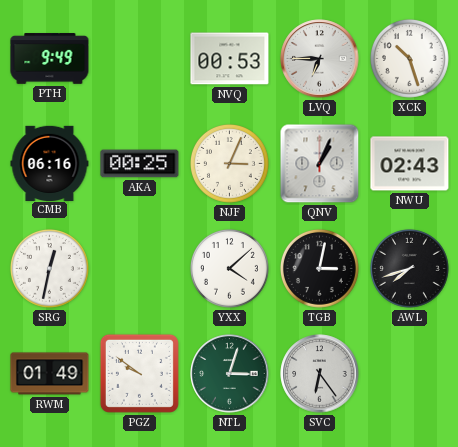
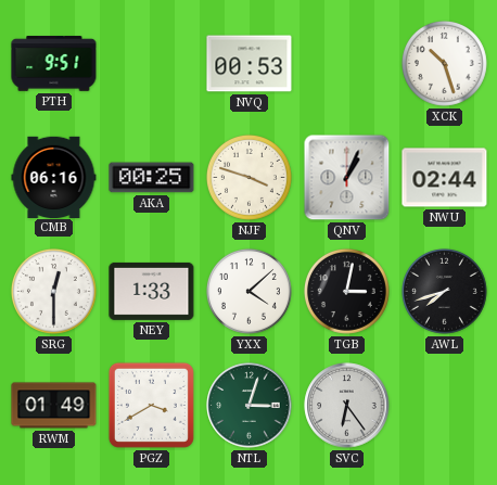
PTH: 9:49 -> 9:51 (54, 64)
LVQ: 6:45 -> none (320, 59)
NJF: 3:04 -> 3:48 (248, 177)
NWU: 02:43 -> 02:44 (445, 178)
SRG: 12:32 -> 12:30 (53, 291)
NEY: none -> 1:33 (152, 291)
PGZ: 9:51 -> 3:40 (151, 405)
